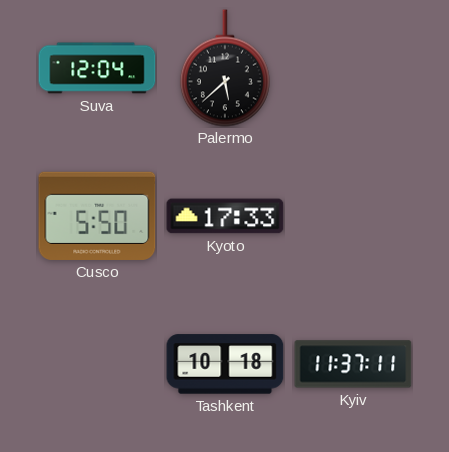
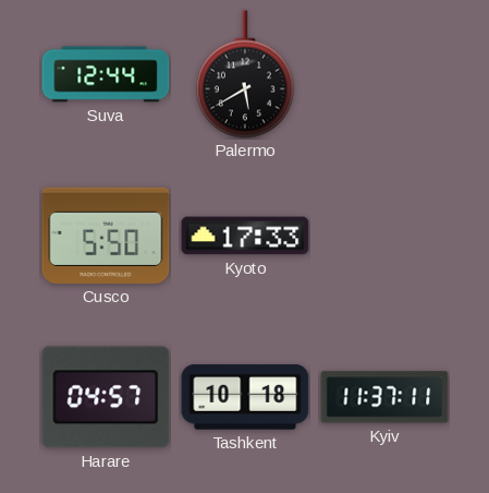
Suva: 12:04 -> 12:44 (106, 74)
Palermo: 5:38 -> 5:40 (245, 74)
Harare: none -> 04:57 (106, 397)
